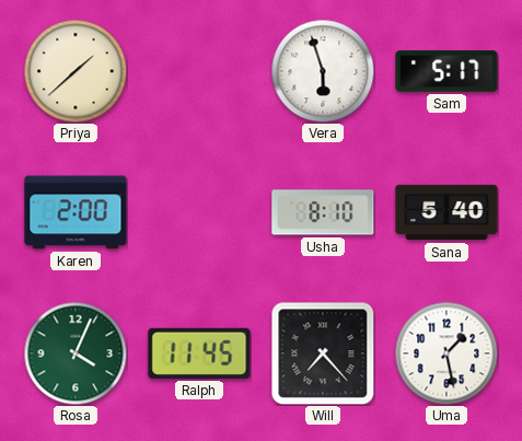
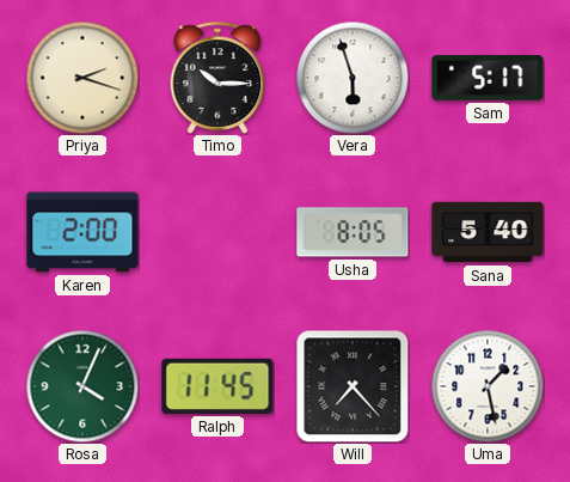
Priya: 1:38 -> 2:18 (82, 78)
Timo: none -> 10:15 (217, 78)
Usha: 8:10 -> 8:05 (353, 232)
